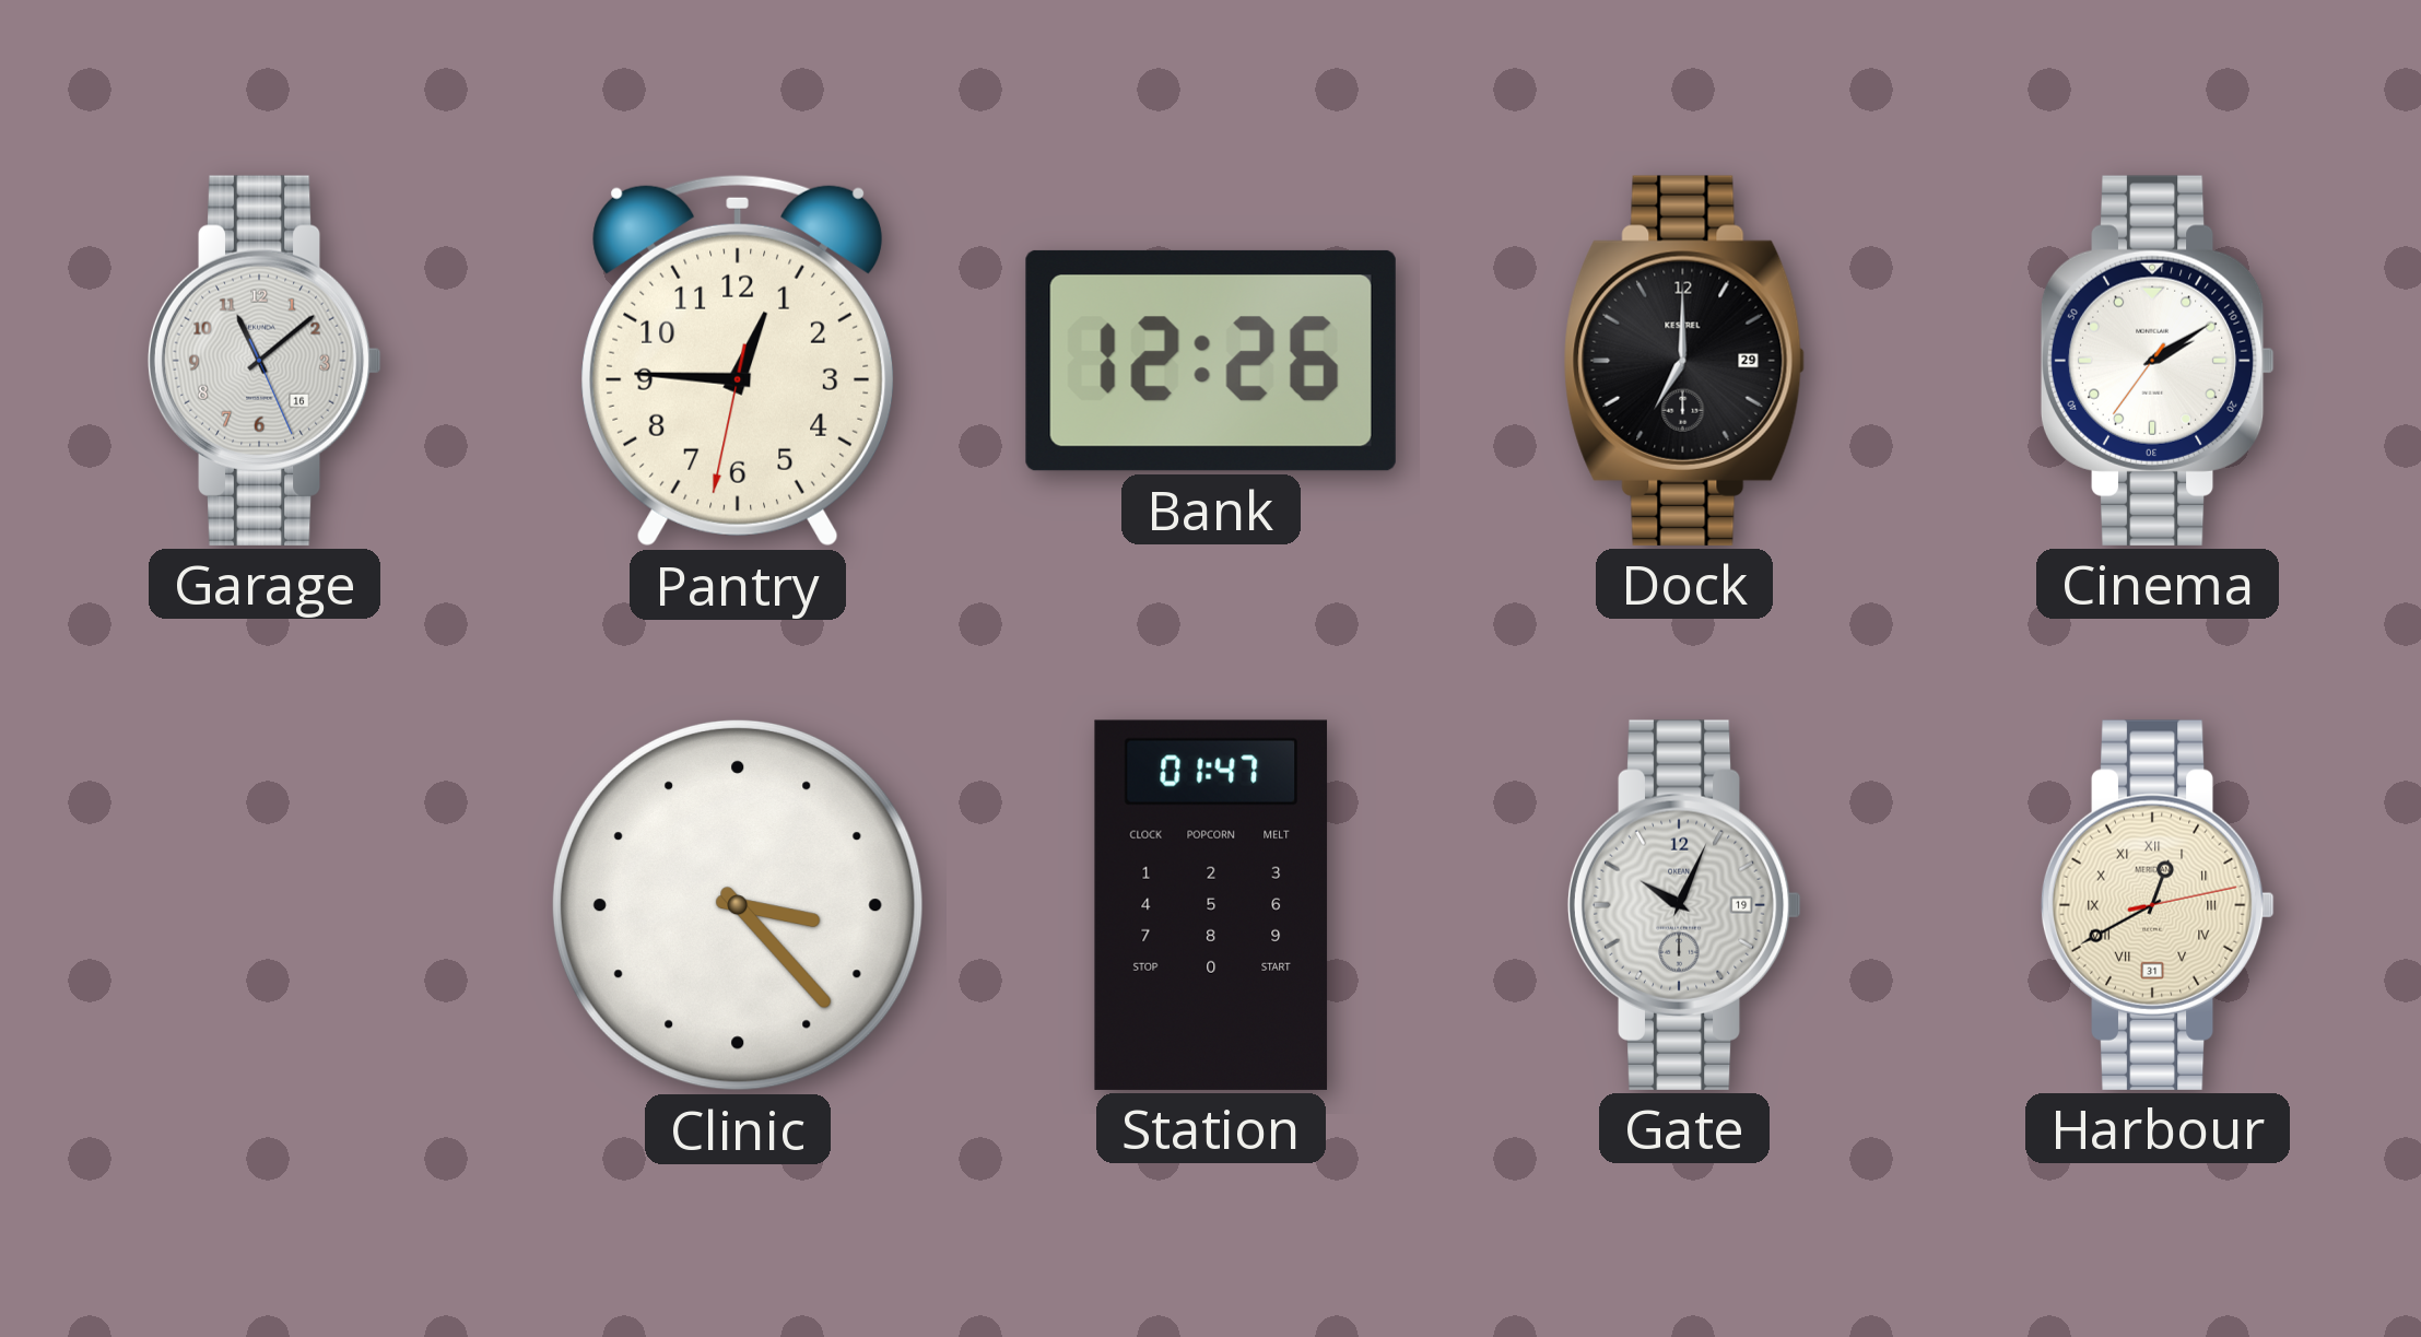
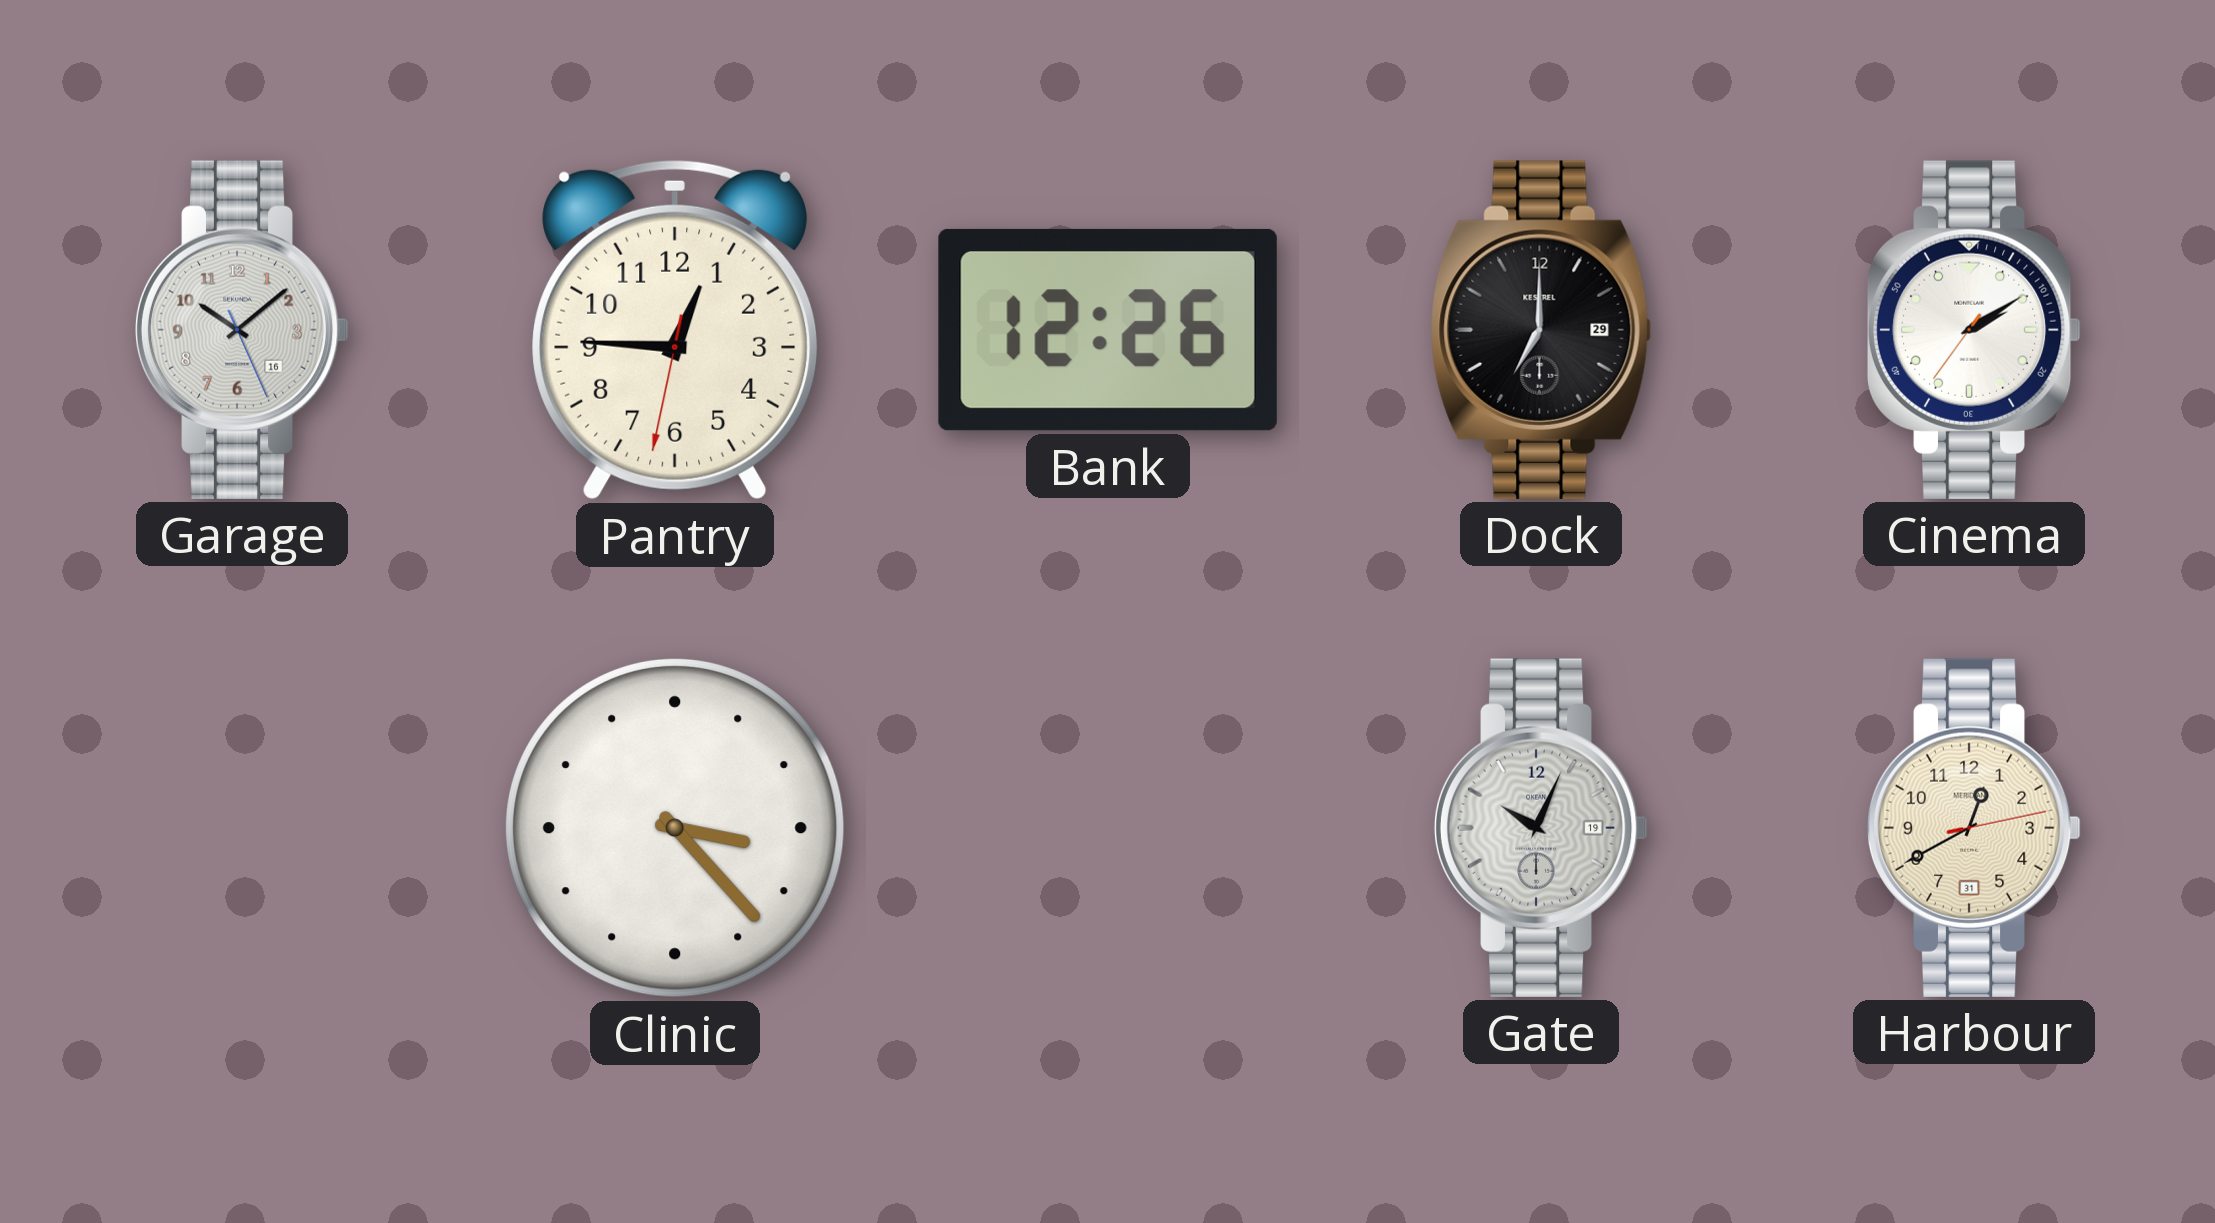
Garage: 11:08 -> 10:08 (242, 330)
Station: 01:47 -> none (1211, 905)
Harbour numerals: Roman -> Arabic (1974, 828)
